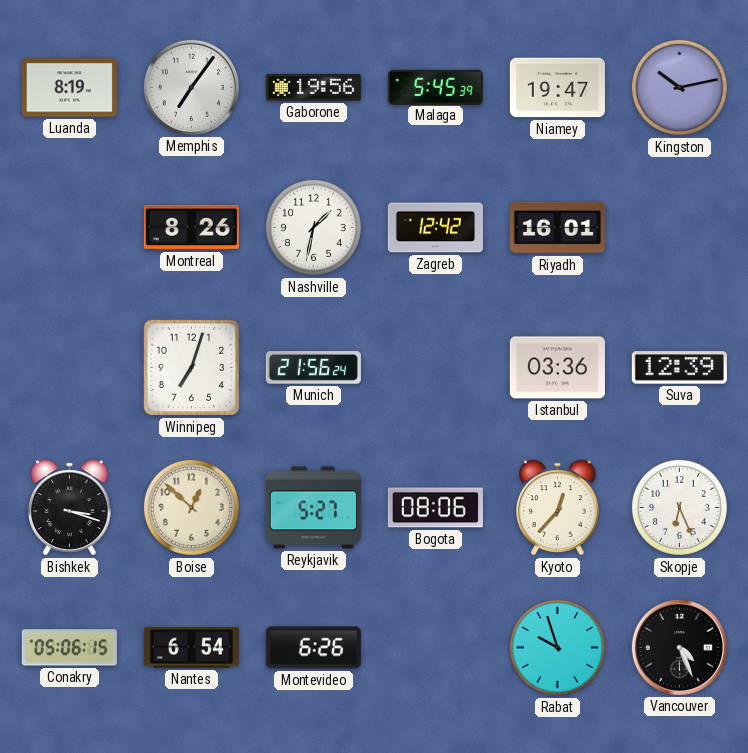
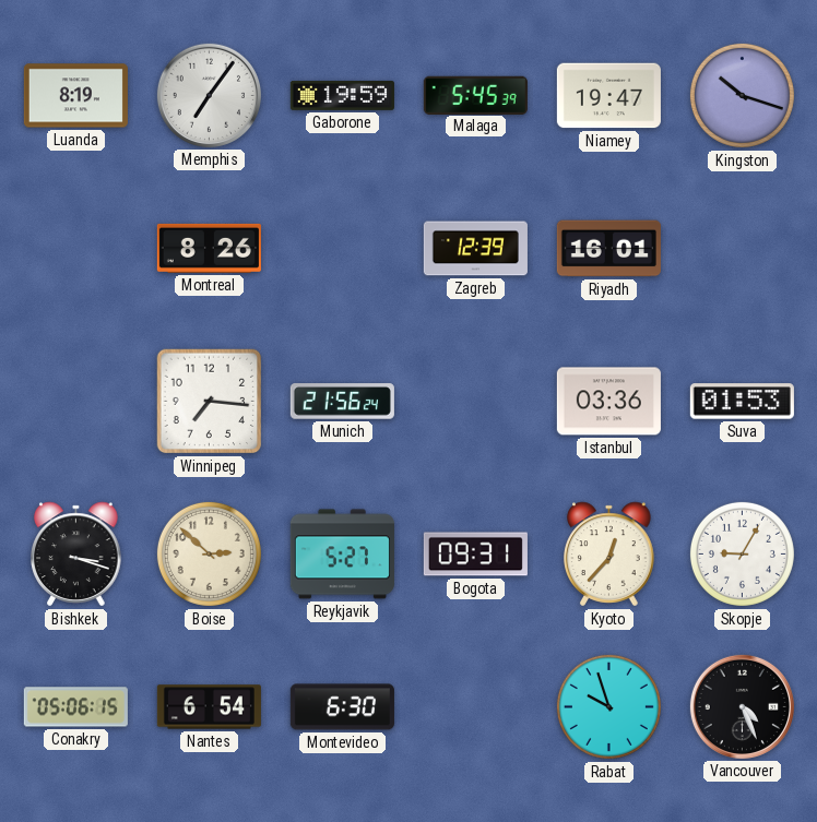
Gaborone: 19:56 -> 19:59 (342, 95)
Kingston: 10:13 -> 10:18 (742, 95)
Nashville: 1:32 -> none (313, 227)
Zagreb: 12:42 -> 12:39 (475, 249)
Winnipeg: 7:03 -> 7:16 (210, 402)
Suva: 12:39 -> 01:53 (742, 402)
Boise: 12:52 -> 2:52 (209, 553)
Bogota: 08:06 -> 09:31 (475, 555)
Skopje: 6:26 -> 9:05 (742, 553)
Montevideo: 6:26 -> 6:30 (342, 707)
